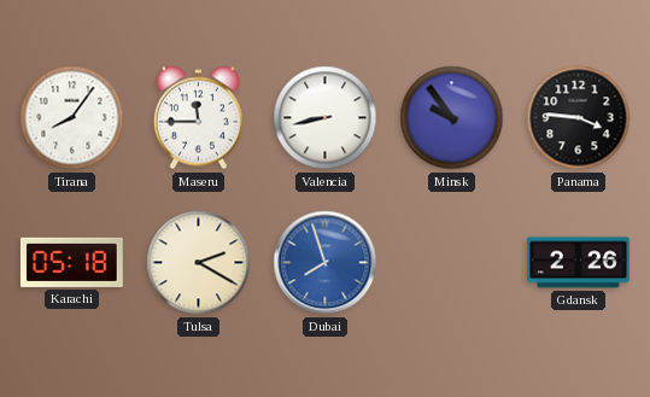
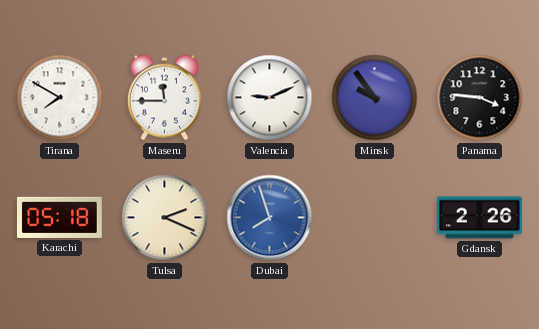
Tirana: 8:06 -> 7:50 (60, 98)
Valencia: 8:43 -> 9:11 (270, 98)
Tulsa: 2:20 -> 2:19 (165, 218)
